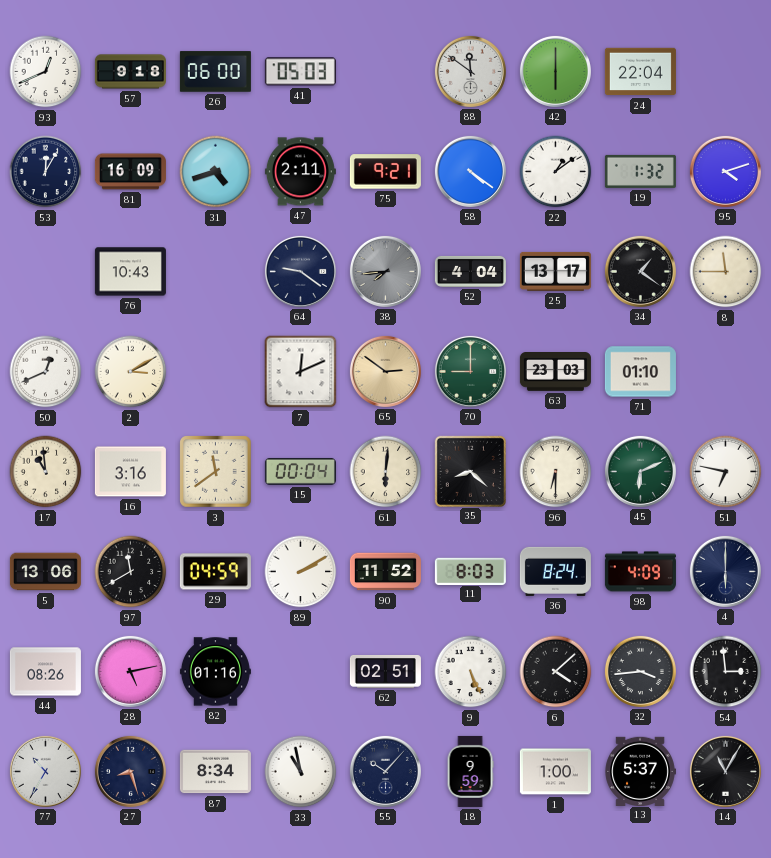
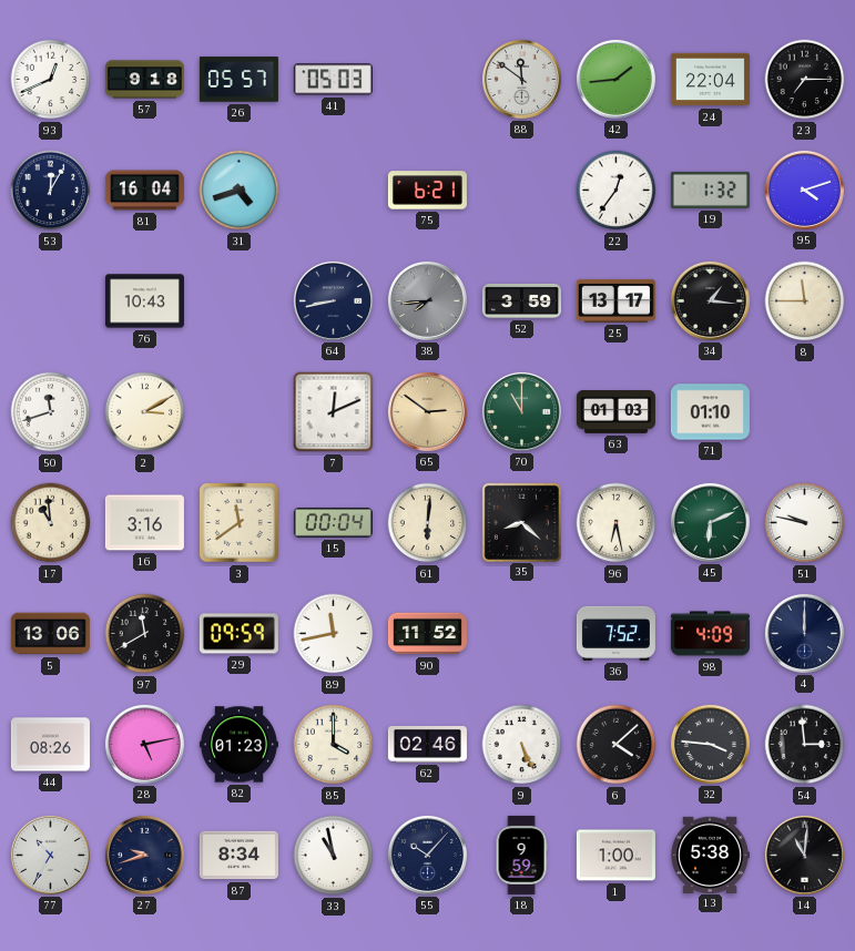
26: 06:00 -> 05:57 (238, 80)
42: 6:00 -> 1:44 (615, 79)
23: none -> 7:15 (805, 80)
81: 16:09 -> 16:04 (144, 191)
47: 2:11 -> none (300, 172)
75: 9:21 -> 6:21 (427, 191)
58: 4:21 -> none (470, 171)
22: 1:09 -> 12:36 (617, 191)
64: 9:21 -> 8:43 (333, 300)
52: 4:04 -> 3:59 (521, 300)
34: 1:21 -> 1:16 (710, 300)
50: 12:41 -> 11:42 (51, 412)
70: 9:00 -> 11:00 (521, 411)
63: 23:03 -> 01:03 (615, 412)
96: 6:30 -> 6:28 (617, 523)
51: 6:47 -> 9:47 (805, 523)
29: 04:59 -> 09:59 (238, 634)
89: 2:10 -> 11:43 (334, 634)
11: 8:03 -> none (470, 571)
36: 8:24 -> 7:52 (615, 633)
4: 6:00 -> 12:00 (804, 633)
82: 01:16 -> 01:23 (238, 745)
85: none -> 4:00 (334, 745)
62: 02:51 -> 02:46 (427, 744)
32: 3:44 -> 3:46 (710, 744)
27: 8:27 -> 9:42 (144, 855)
13: 5:37 -> 5:38 (710, 855)
14: 11:05 -> 11:01 (804, 855)
